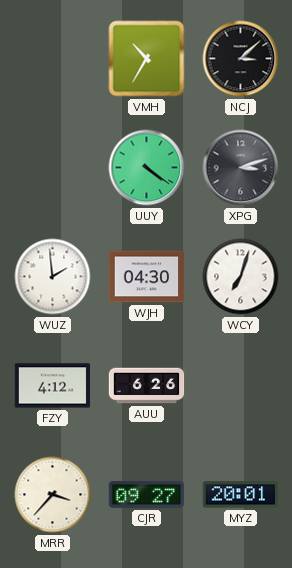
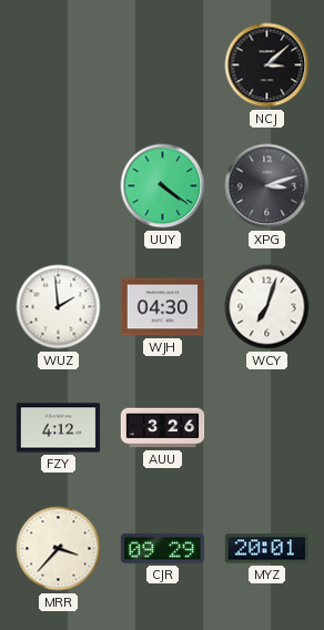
VMH: 10:35 -> none (147, 59)
AUU: 6:26 -> 3:26 (163, 428)
CJR: 09:27 -> 09:29 (163, 548)
